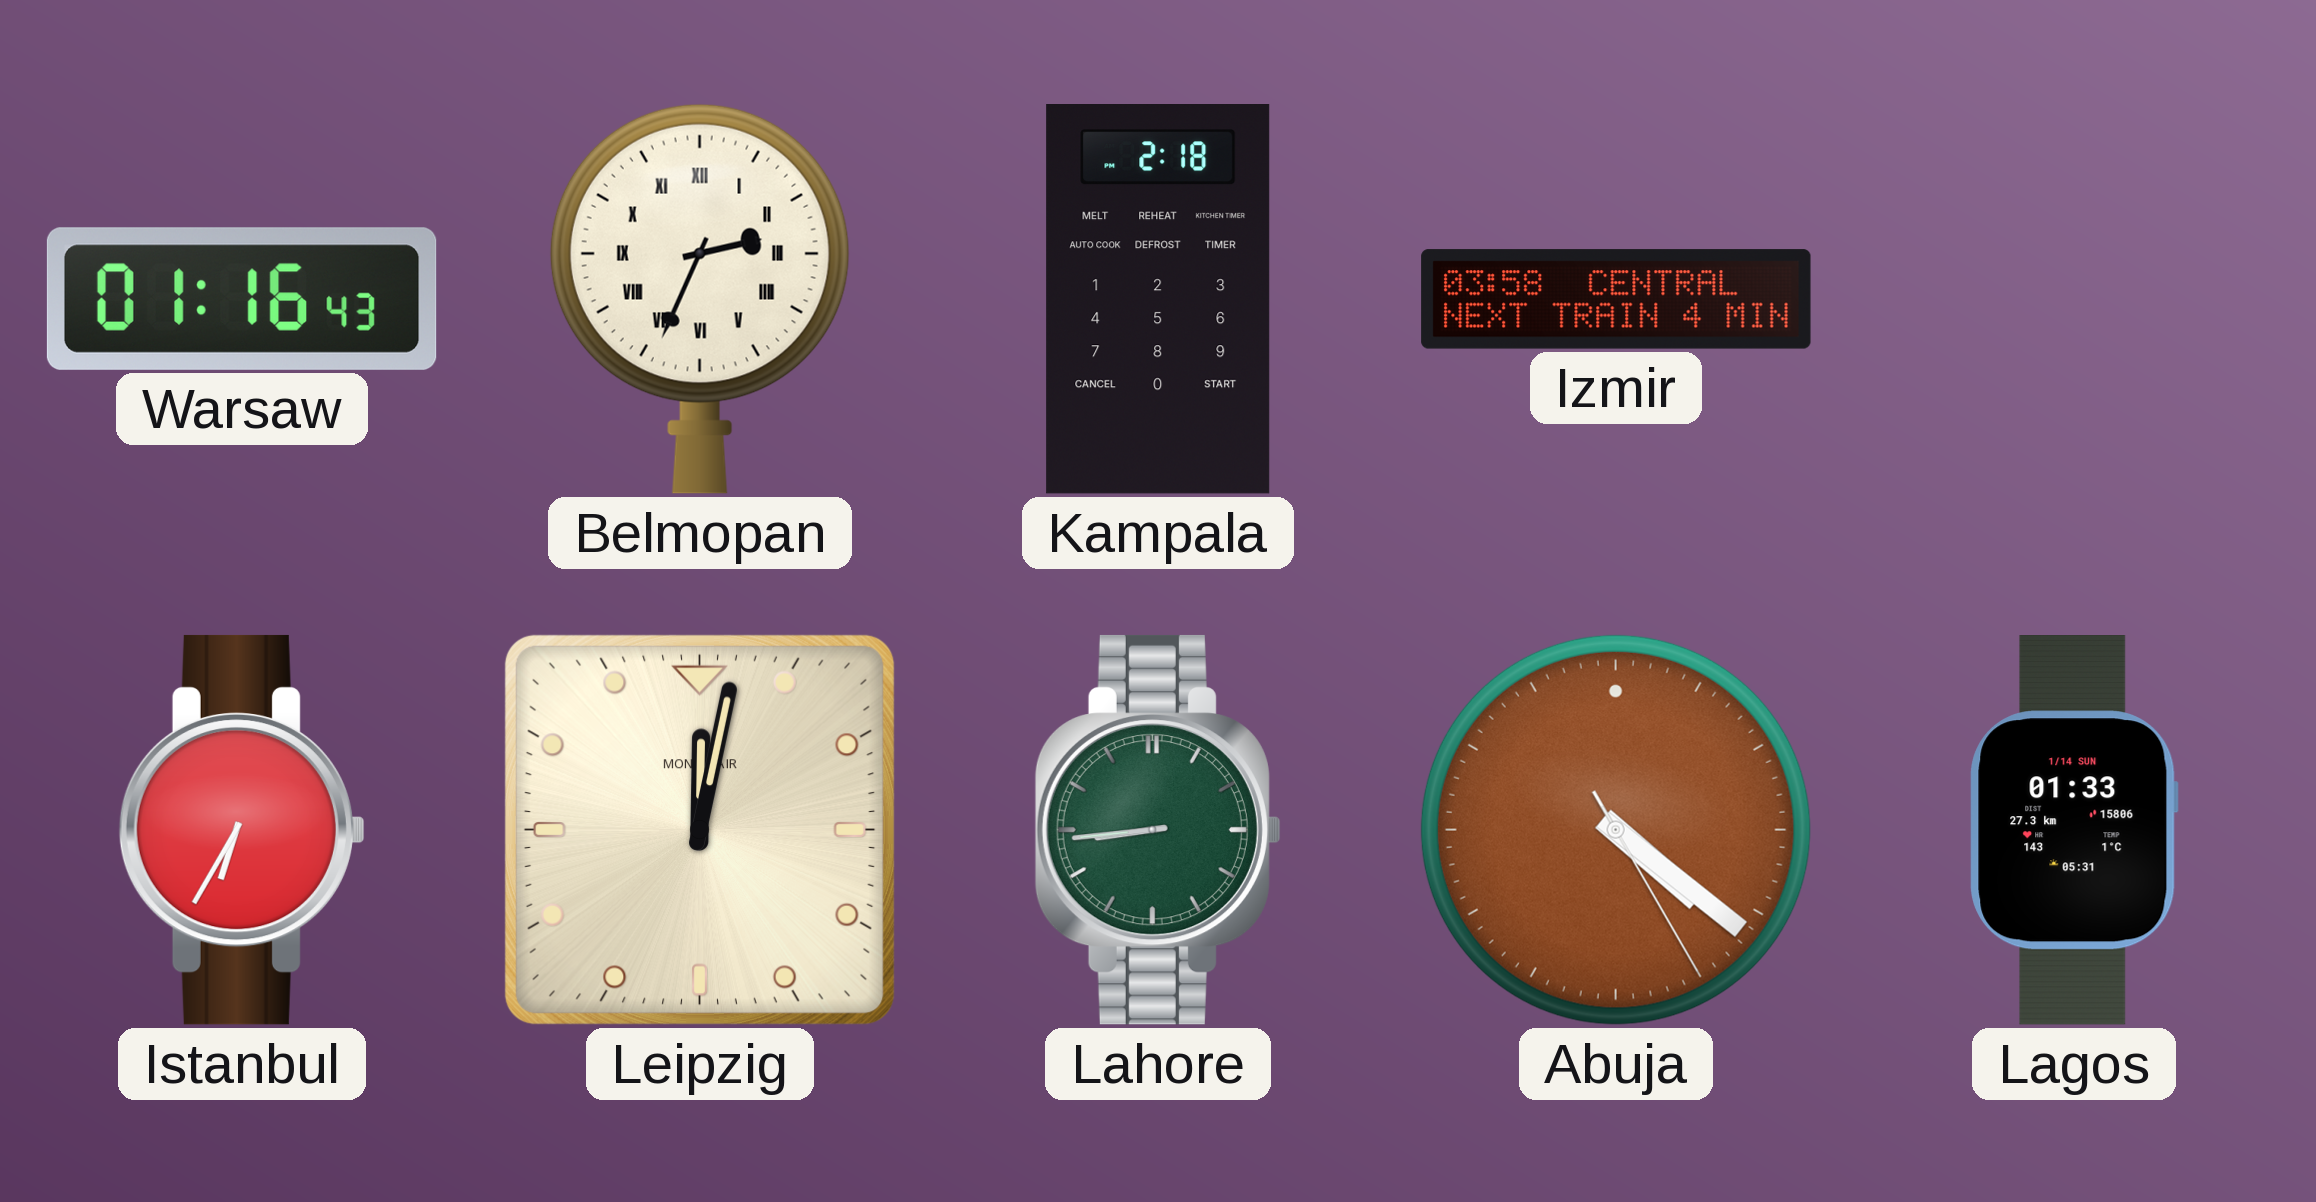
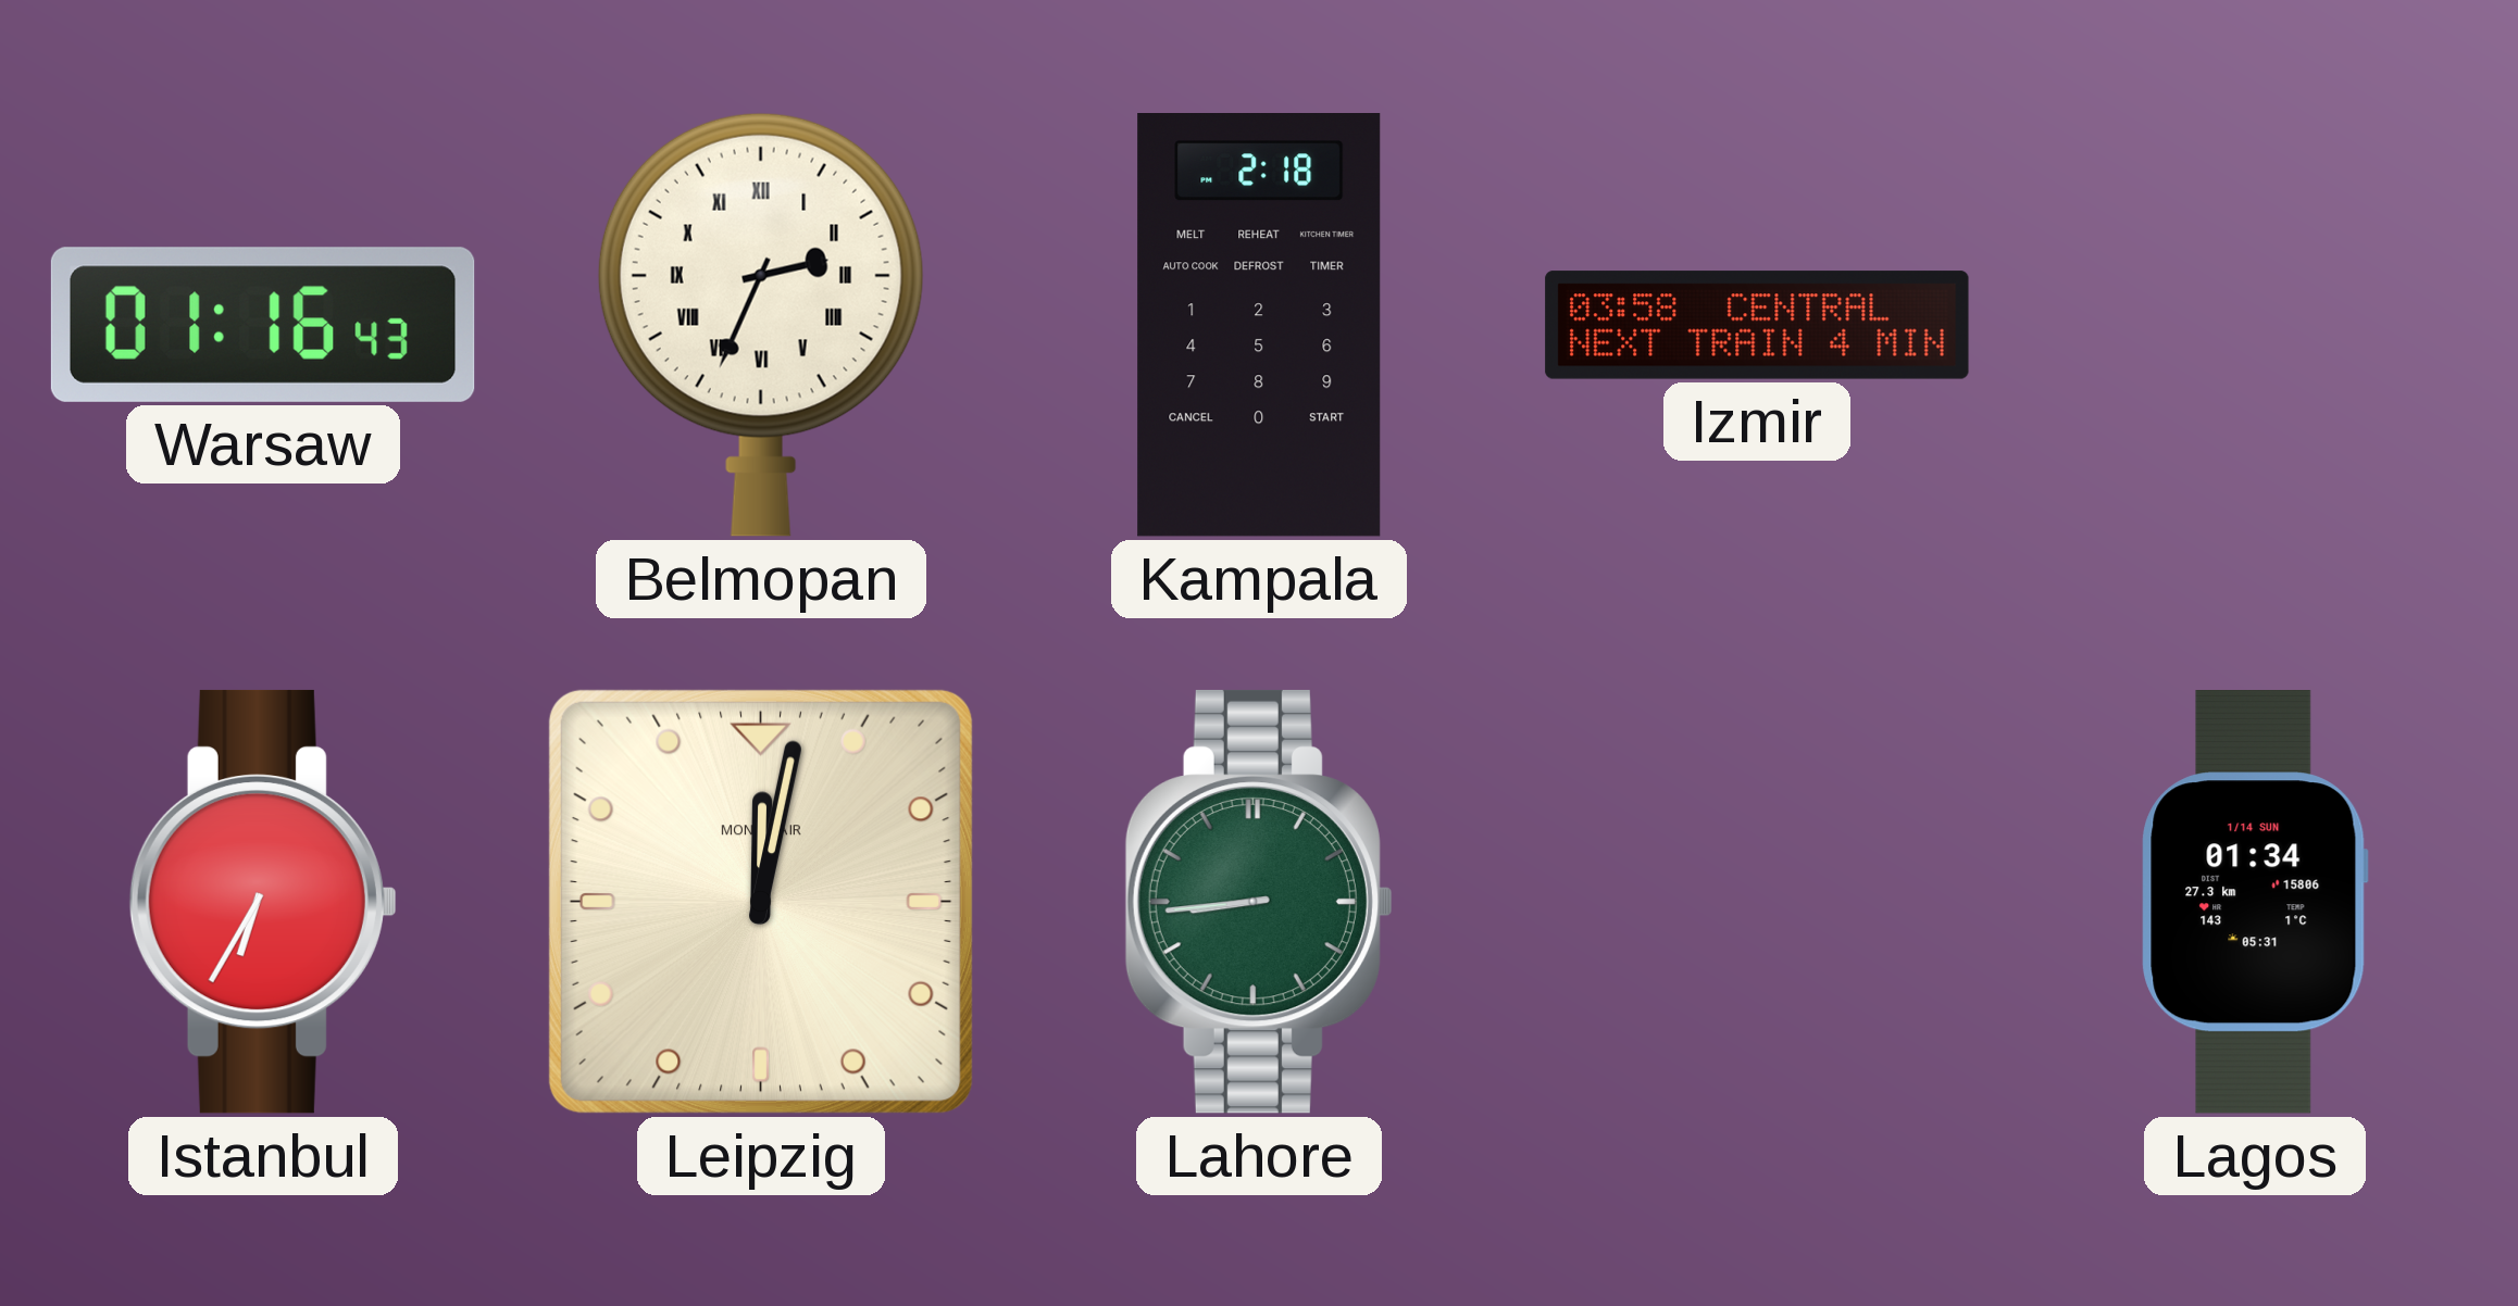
Abuja: 4:21 -> none (1616, 830)
Lagos: 01:33 -> 01:34 (2255, 902)
